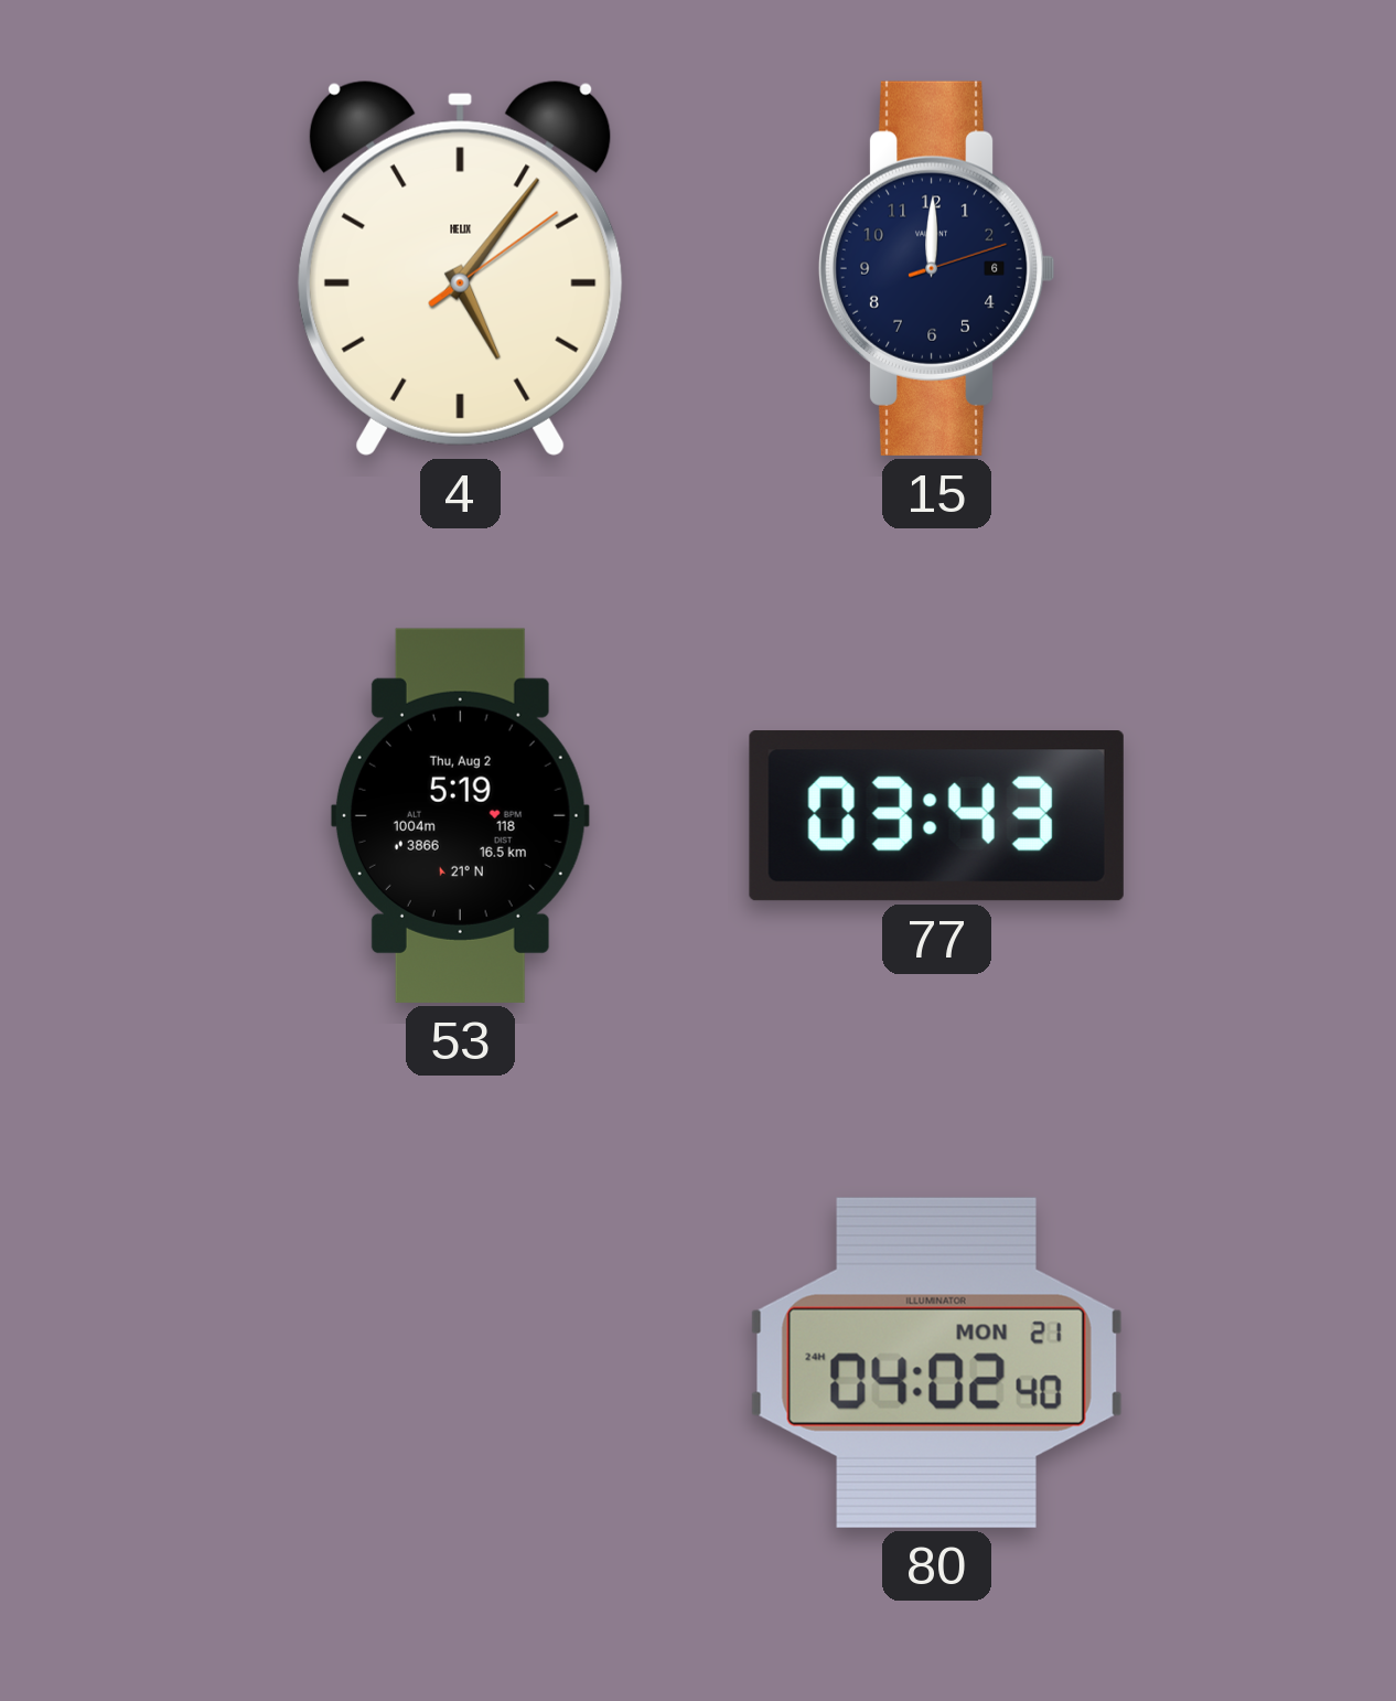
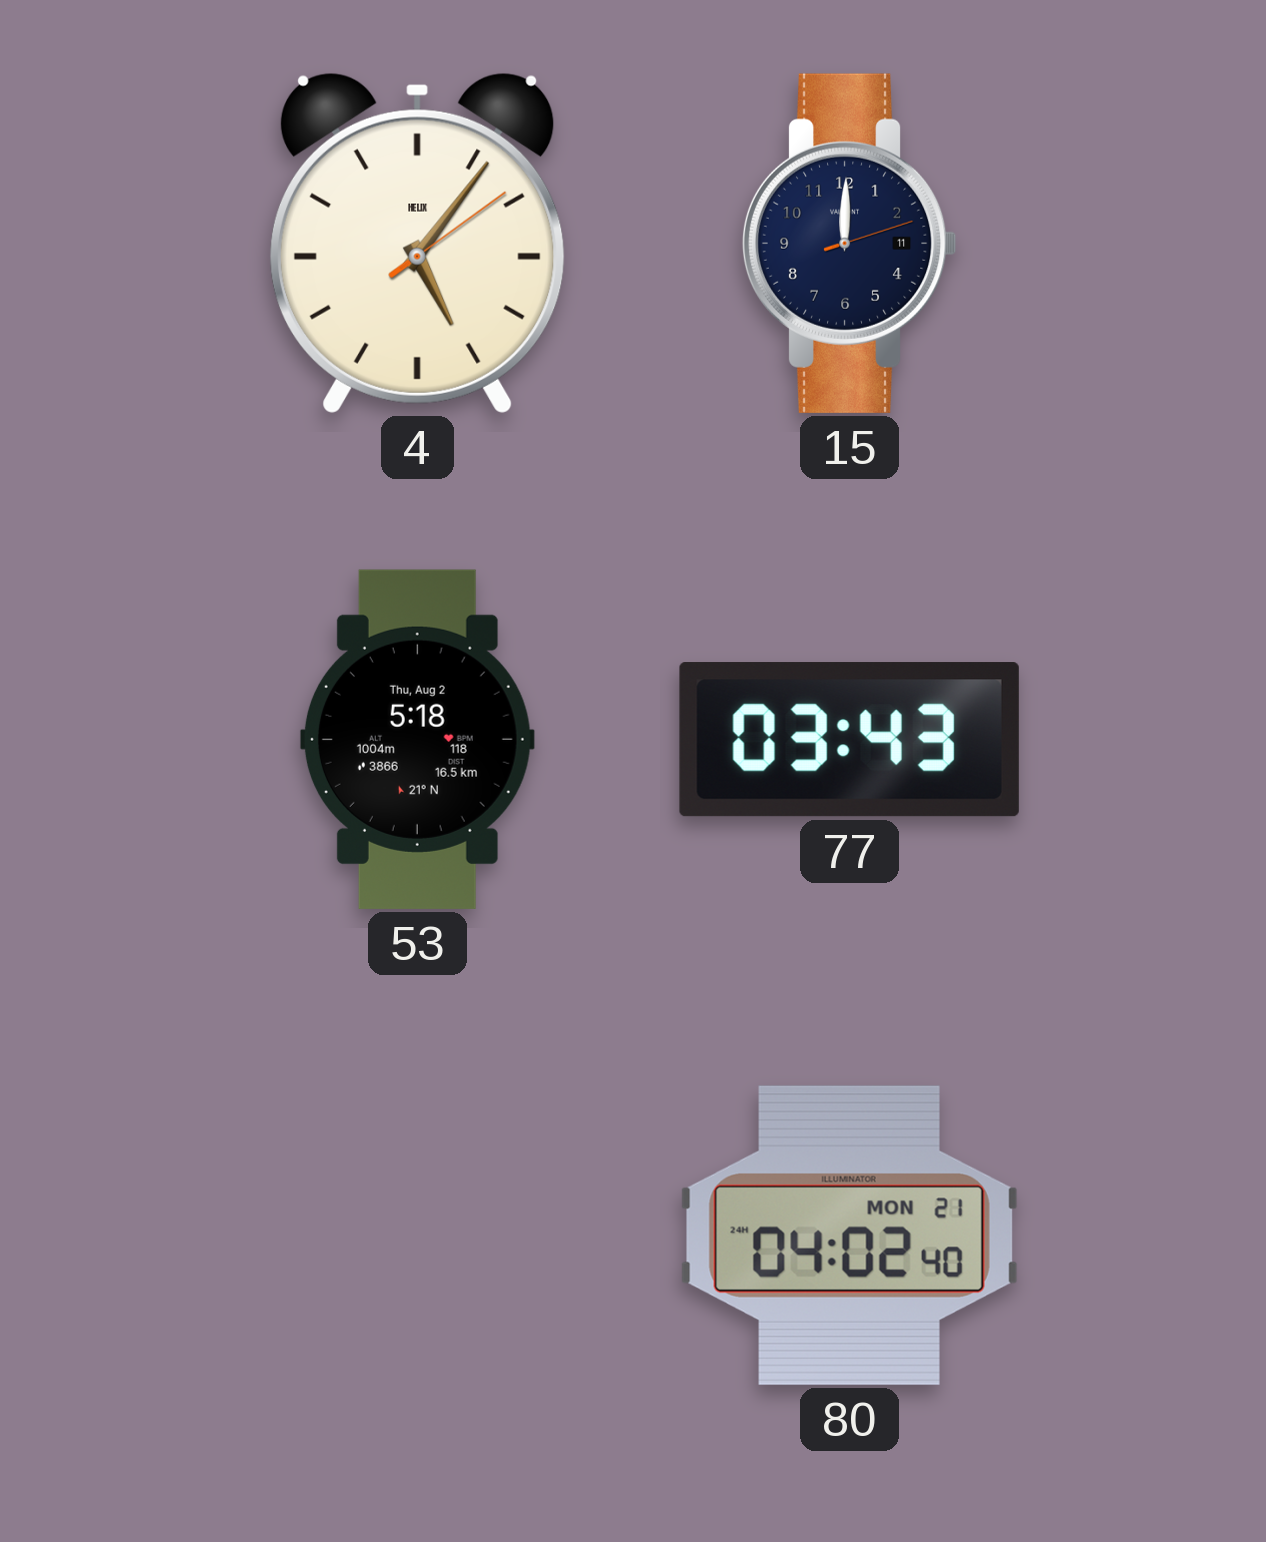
15 date: 6 -> 11 (849, 243)
53: 5:19 -> 5:18 (417, 739)
